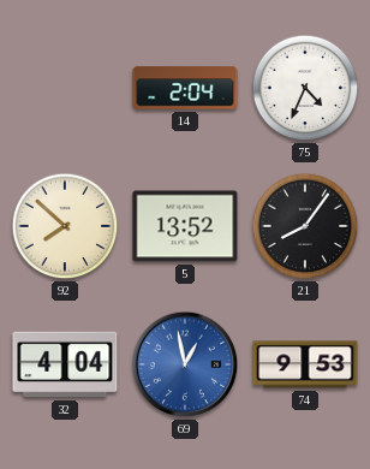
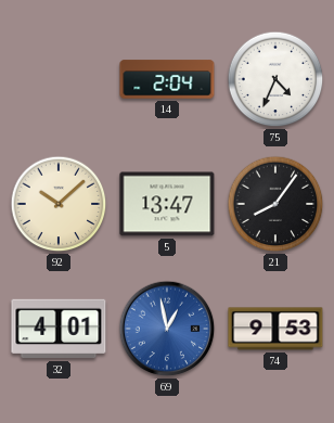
92: 7:52 -> 10:08 (59, 204)
5: 13:52 -> 13:47 (167, 204)
32: 4:04 -> 4:01 (59, 329)
